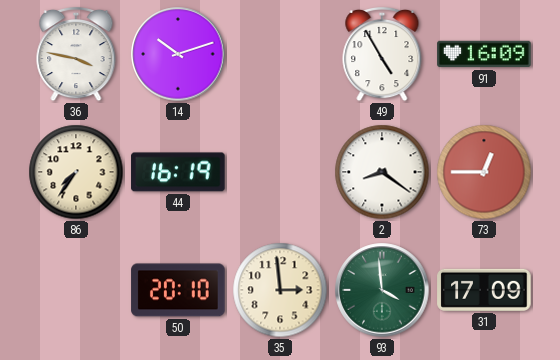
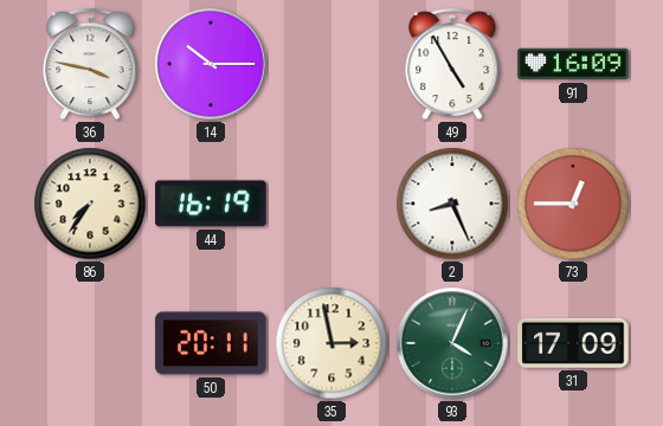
14: 10:12 -> 10:15 (211, 64)
2: 8:21 -> 8:26 (452, 204)
50: 20:10 -> 20:11 (211, 343)
35: 2:59 -> 2:58 (331, 343)
93: 3:59 -> 4:04 (452, 343)
